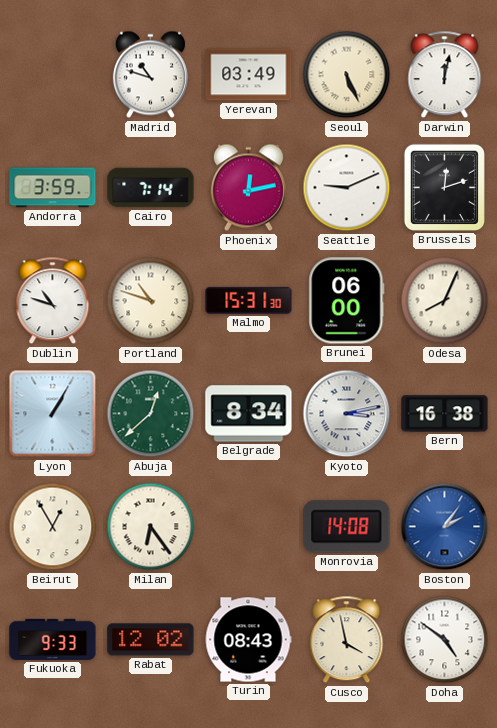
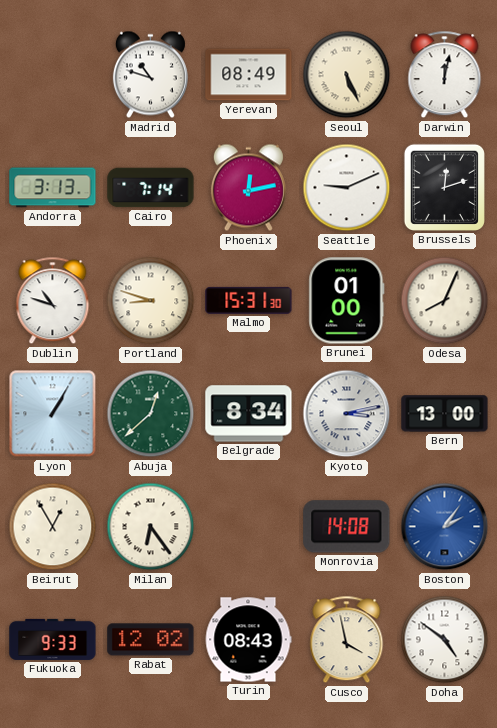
Yerevan: 03:49 -> 08:49 (249, 75)
Andorra: 3:59 -> 3:13 (53, 188)
Portland: 10:48 -> 8:48 (151, 301)
Brunei: 06:00 -> 01:00 (347, 301)
Bern: 16:38 -> 13:00 (445, 414)
